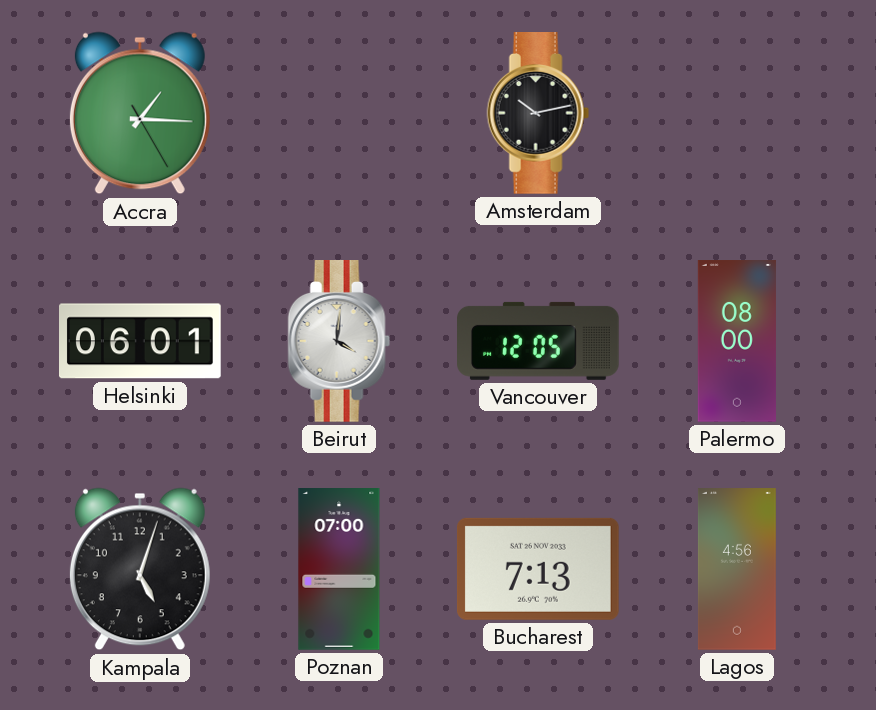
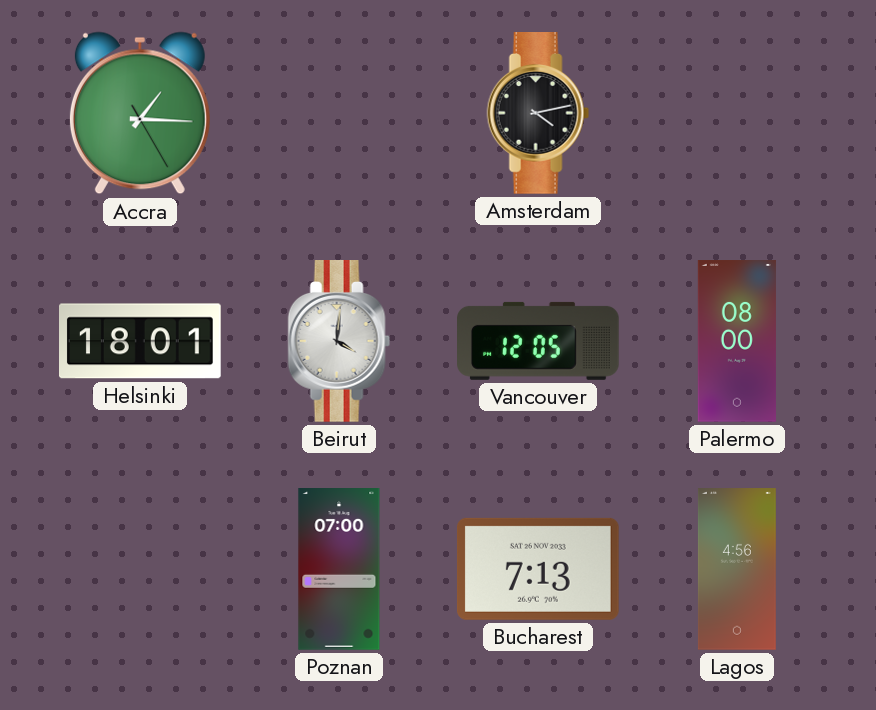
Amsterdam: 10:13 -> 4:13 (538, 114)
Helsinki: 06:01 -> 18:01 (141, 341)
Kampala: 5:03 -> none (140, 569)
